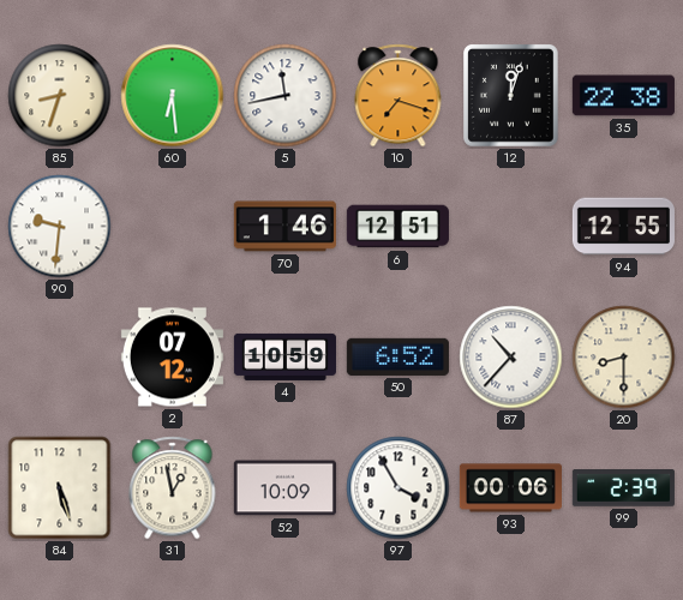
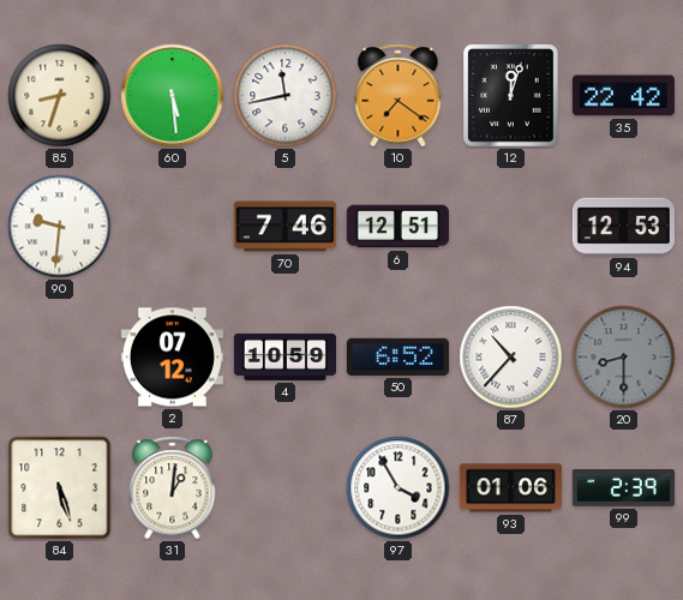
60: 6:29 -> 5:29 (173, 96)
10: 7:18 -> 7:21 (399, 96)
35: 22:38 -> 22:42 (623, 96)
70: 1:46 -> 7:46 (284, 227)
94: 12:55 -> 12:53 (623, 227)
20 dial: cream -> grey (624, 358)
31: 12:58 -> 1:01 (173, 488)
52: 10:09 -> none (284, 488)
93: 00:06 -> 01:06 (510, 488)
